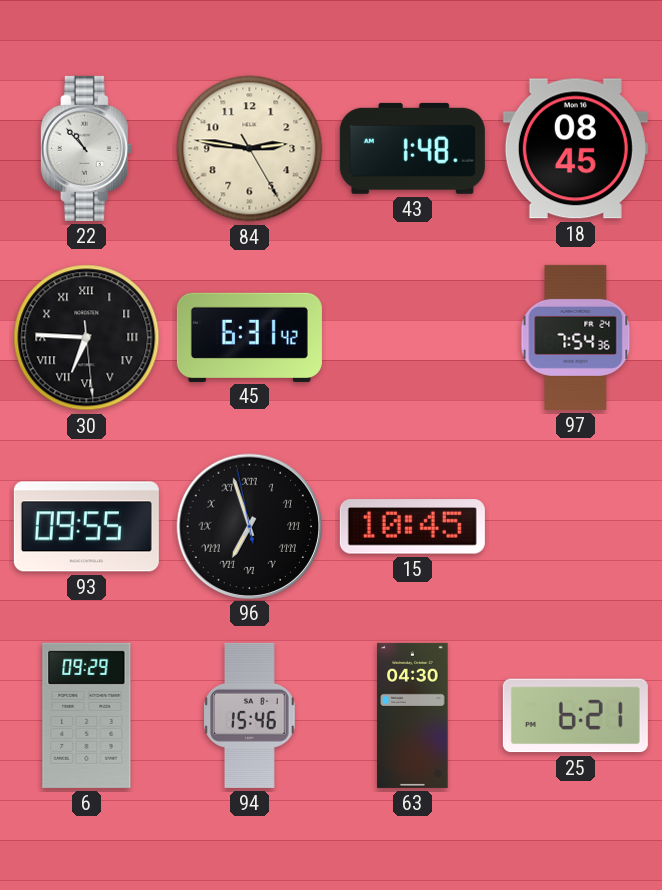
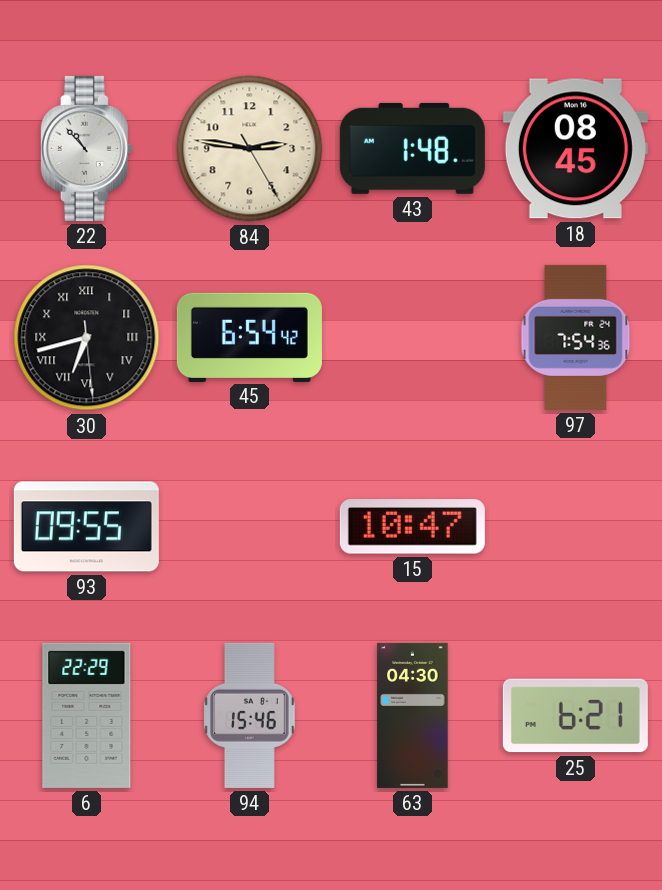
30: 6:45 -> 6:42 (87, 338)
45: 6:31 -> 6:54 (249, 337)
96: 6:56 -> none (249, 526)
15: 10:45 -> 10:47 (412, 527)
6: 09:29 -> 22:29 (87, 715)
